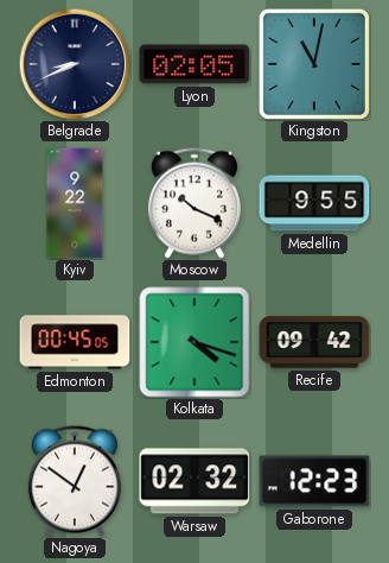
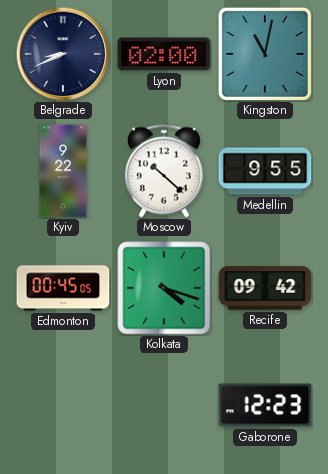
Lyon: 02:05 -> 02:00 (164, 54)
Moscow: 10:19 -> 10:22 (164, 171)
Nagoya: 12:51 -> none (75, 481)
Warsaw: 02:32 -> none (194, 481)
